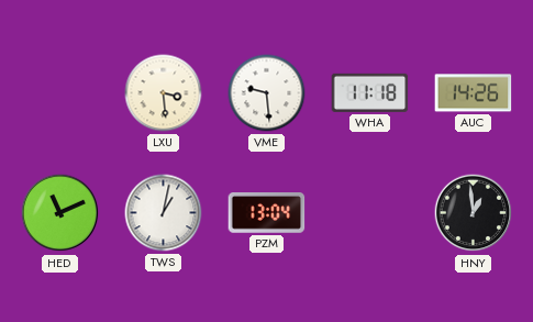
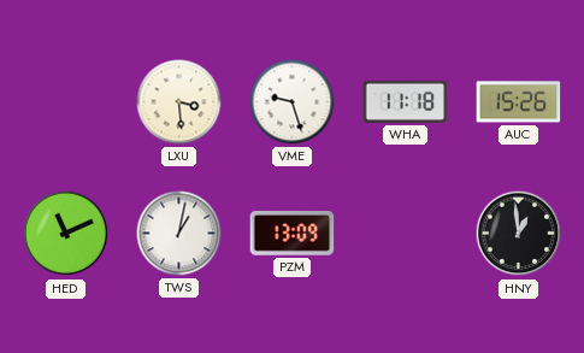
VME: 9:29 -> 9:27 (293, 102)
AUC: 14:26 -> 15:26 (519, 102)
PZM: 13:04 -> 13:09 (293, 234)
